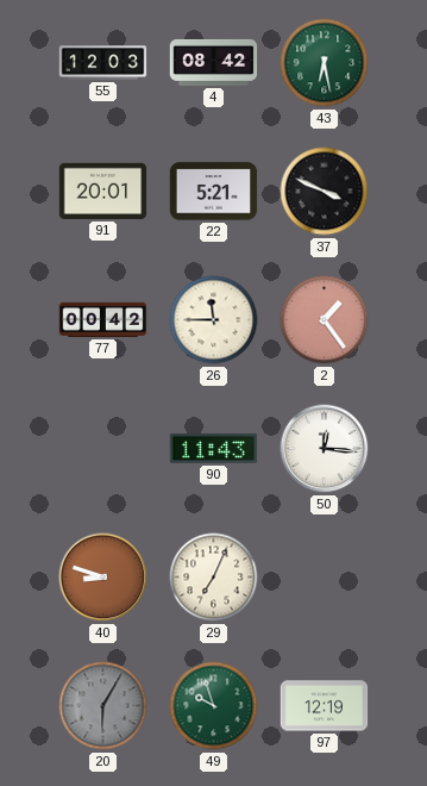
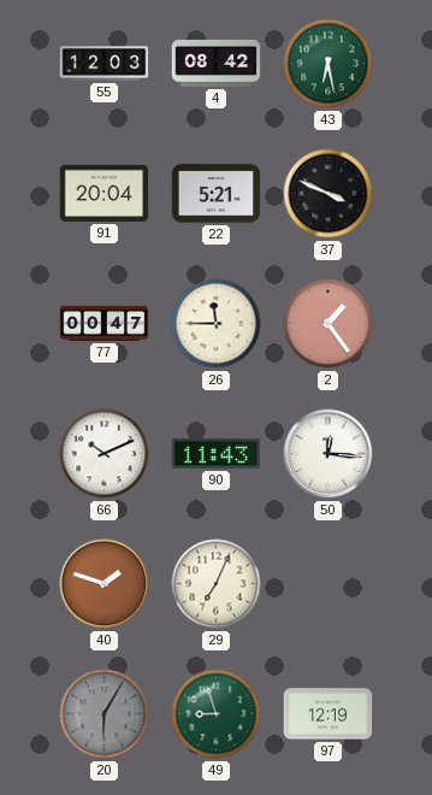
91: 20:01 -> 20:04 (105, 193)
77: 00:42 -> 00:47 (105, 323)
66: none -> 10:11 (105, 454)
40: 8:48 -> 1:48 (105, 584)
49: 9:57 -> 8:57 (217, 714)
